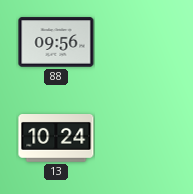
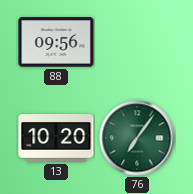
13: 10:24 -> 10:20 (56, 139)
76: none -> 7:06 (137, 138)
